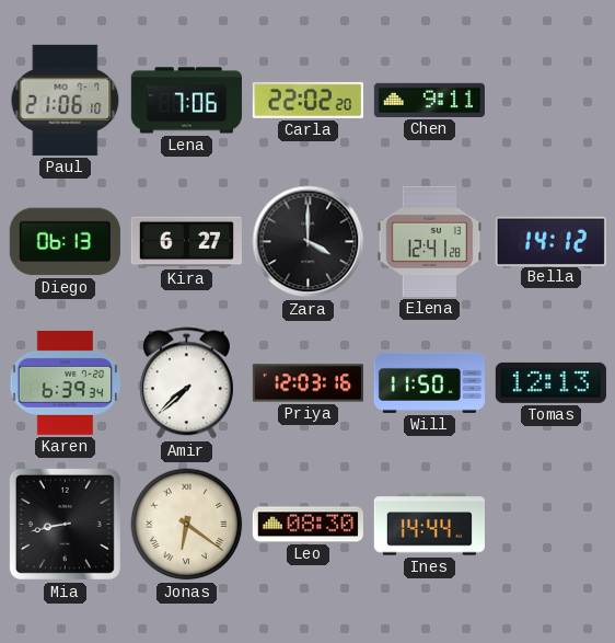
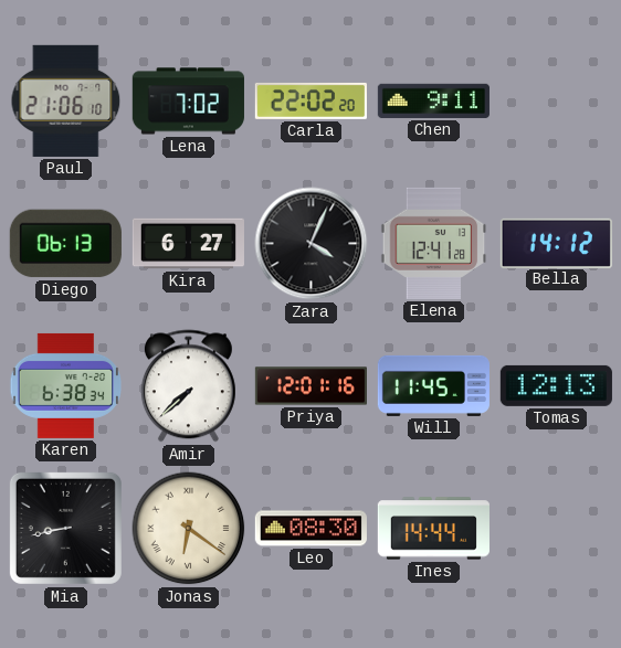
Lena: 7:06 -> 7:02 (188, 102)
Zara: 4:00 -> 4:04 (312, 244)
Karen: 6:39 -> 6:38 (66, 385)
Priya: 12:03 -> 12:01 (310, 386)
Will: 11:50 -> 11:45 (433, 385)
